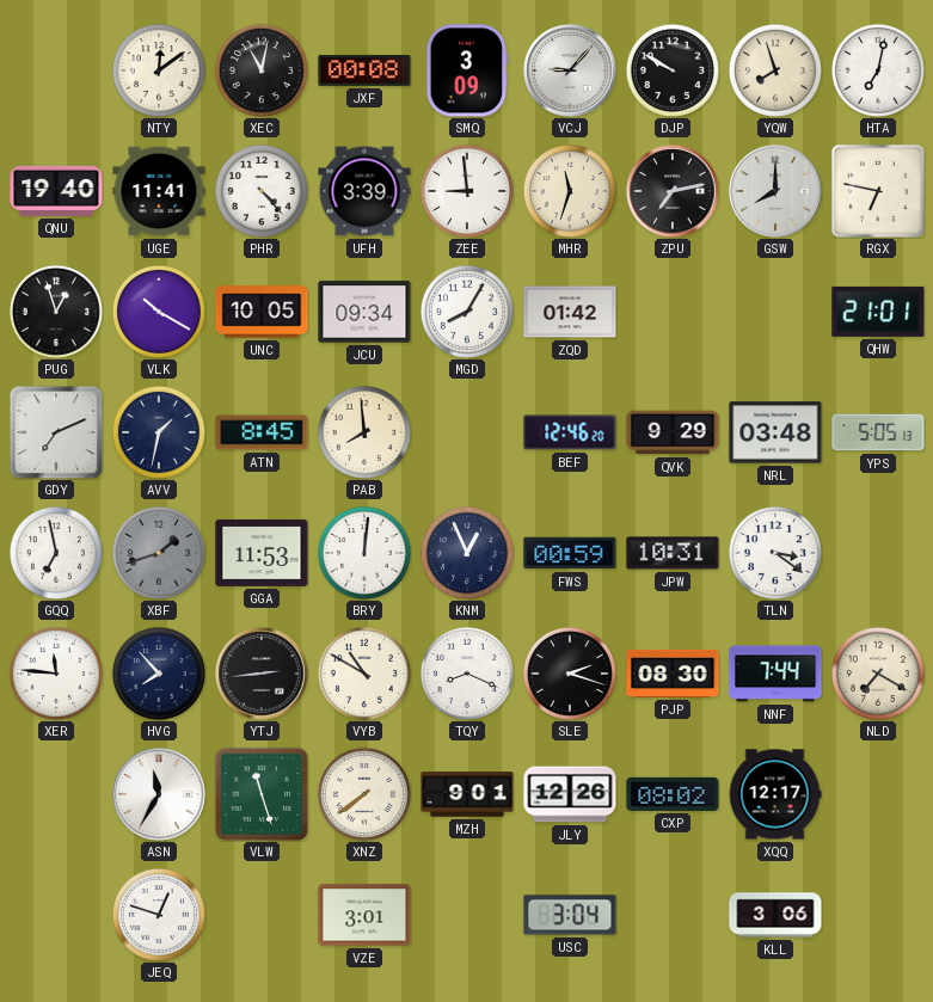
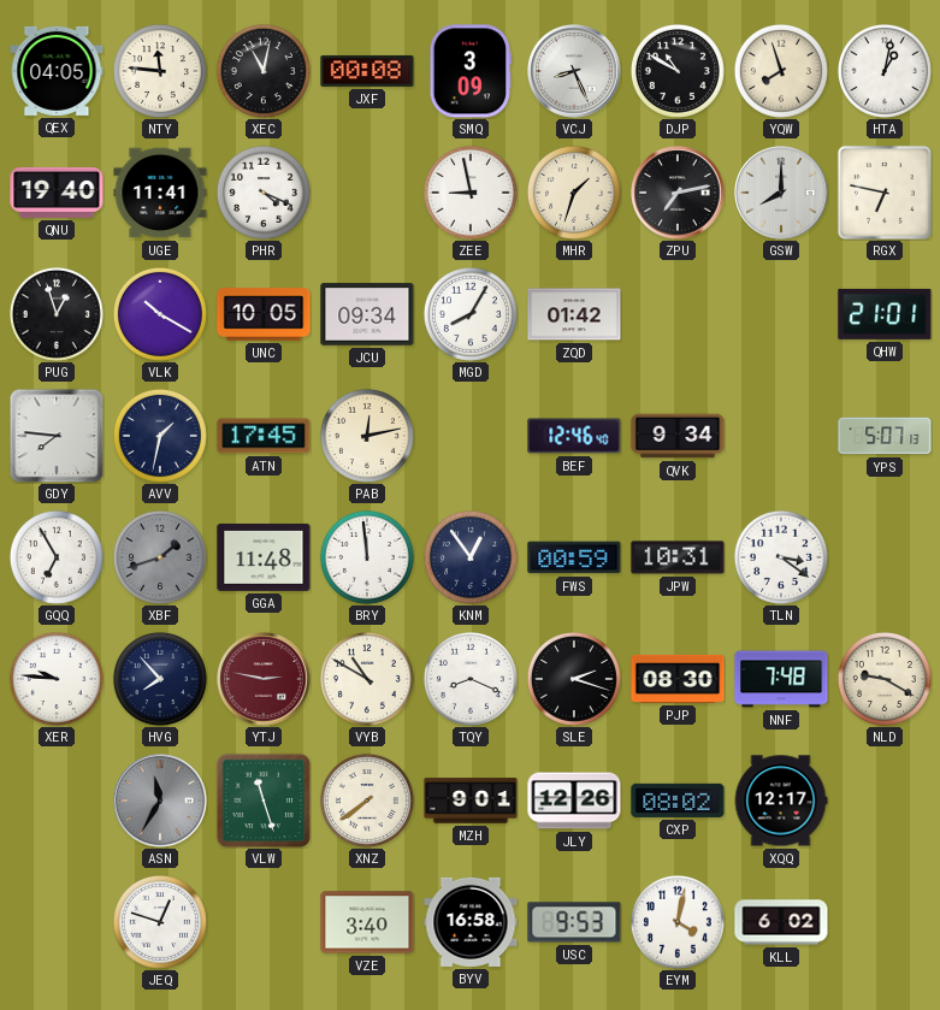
QEX: none -> 04:05 (57, 71)
NTY: 12:09 -> 11:46 (160, 71)
VCJ: 9:07 -> 8:26 (574, 71)
DJP: 9:50 -> 10:50 (678, 71)
HTA: 7:02 -> 1:02 (885, 71)
PHR: 4:23 -> 4:19 (264, 193)
UFH: 3:39 -> none (364, 191)
ZEE: 8:59 -> 8:58 (471, 193)
MHR: 11:33 -> 1:33 (574, 193)
GDY: 7:11 -> 7:46 (57, 436)
ATN: 8:45 -> 17:45 (264, 436)
PAB: 7:59 -> 12:13 (367, 436)
BEF: 12:46:20 -> 12:46:40 (574, 436)
QVK: 9:29 -> 9:34 (678, 436)
NRL: 03:48 -> none (775, 432)
YPS: 5:05 -> 5:07 (885, 436)
GQQ: 6:58 -> 6:55 (57, 557)
GGA: 11:53 -> 11:48 (264, 557)
BRY: 12:01 -> 11:59 (367, 557)
KNM: 12:56 -> 12:54 (471, 557)
XER: 11:46 -> 9:46 (57, 679)
YTJ: 2:44 -> 2:47 (264, 679)
YTJ dial: black -> burgundy (264, 679)
NNF: 7:44 -> 7:48 (781, 679)
NLD: 7:20 -> 9:20 (885, 679)
ASN dial: white -> grey (160, 801)
VZE: 3:01 -> 3:40 (367, 922)
BYV: none -> 16:58 (471, 922)
USC: 3:04 -> 9:53 (574, 922)
EYM: none -> 4:02 (678, 922)
KLL: 3:06 -> 6:02 (781, 922)
